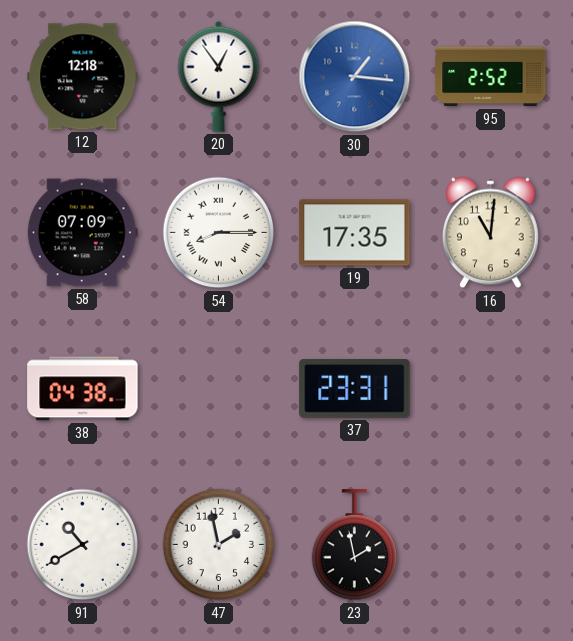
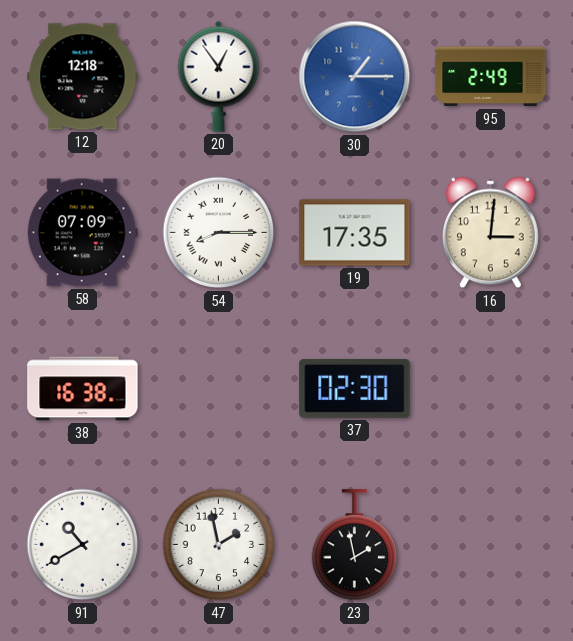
30: 1:16 -> 1:15 (355, 77)
95: 2:52 -> 2:49 (491, 77)
16: 11:01 -> 3:01 (490, 233)
38: 04:38 -> 16:38 (83, 389)
37: 23:31 -> 02:30 (355, 389)
